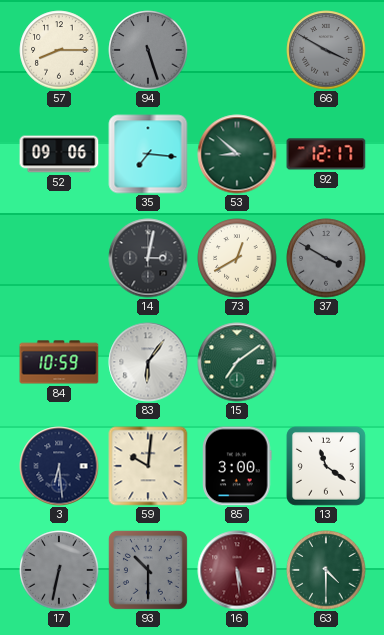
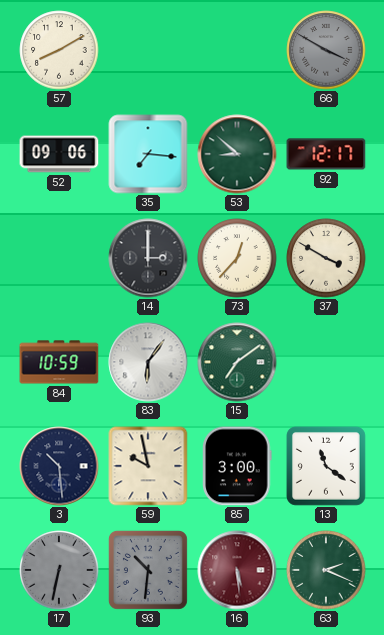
57: 8:15 -> 8:10 (59, 50)
94: 5:27 -> none (148, 50)
14: 3:02 -> 3:00 (148, 258)
73: 12:40 -> 12:37 (237, 258)
37 dial: grey -> cream (326, 258)
3: 6:29 -> 10:29 (59, 466)
59: 10:01 -> 9:58 (148, 466)
93: 10:30 -> 10:31 (148, 570)
63: 4:30 -> 2:19 (326, 570)
